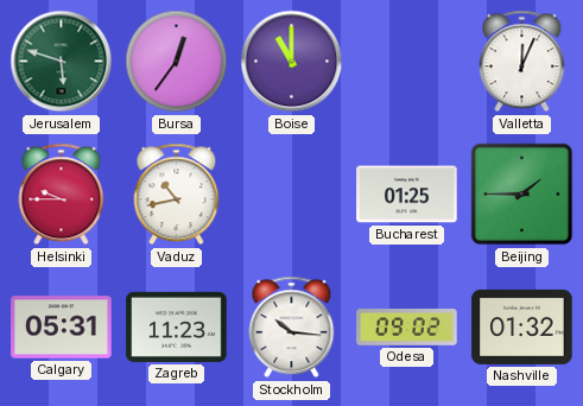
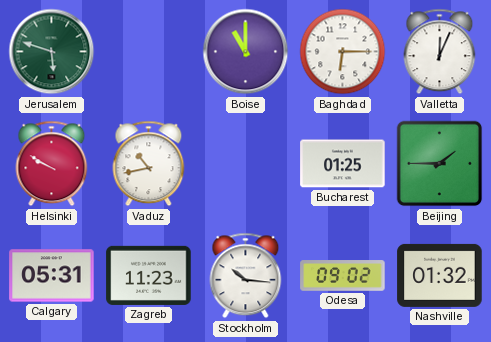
Bursa: 12:36 -> none (177, 62)
Baghdad: none -> 6:15 (343, 52)
Helsinki: 9:45 -> 9:50 (52, 164)
